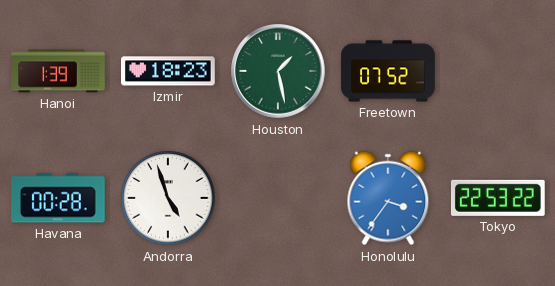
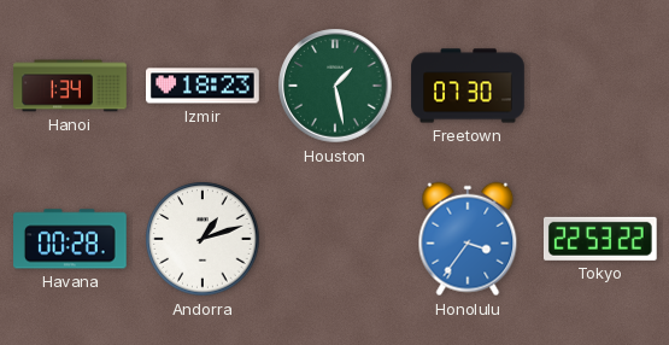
Hanoi: 1:39 -> 1:34 (70, 86)
Freetown: 07:52 -> 07:30 (468, 86)
Andorra: 4:57 -> 1:12 (203, 239)
